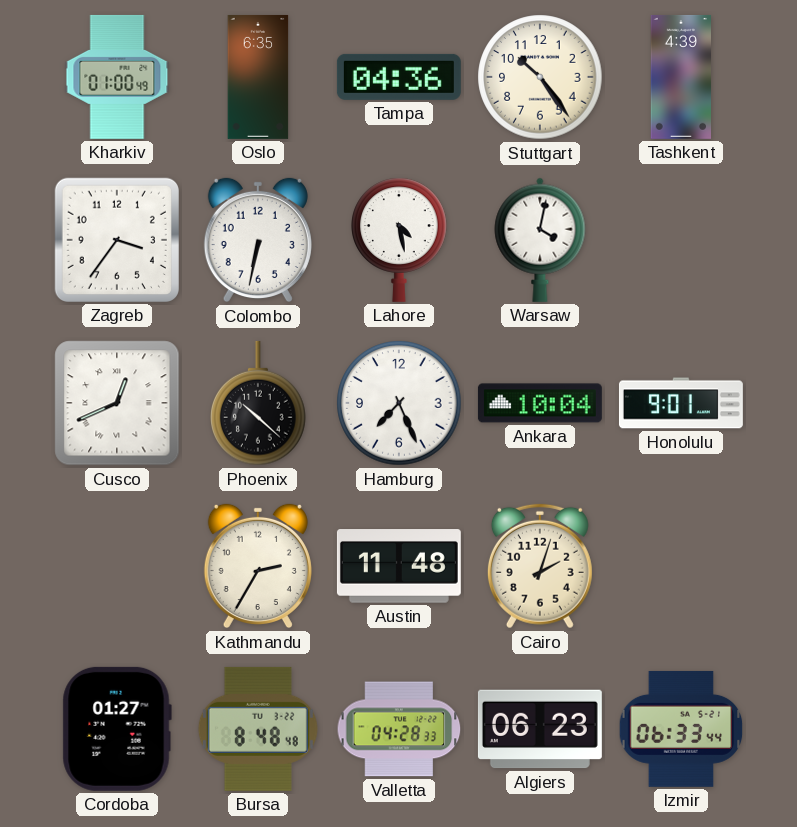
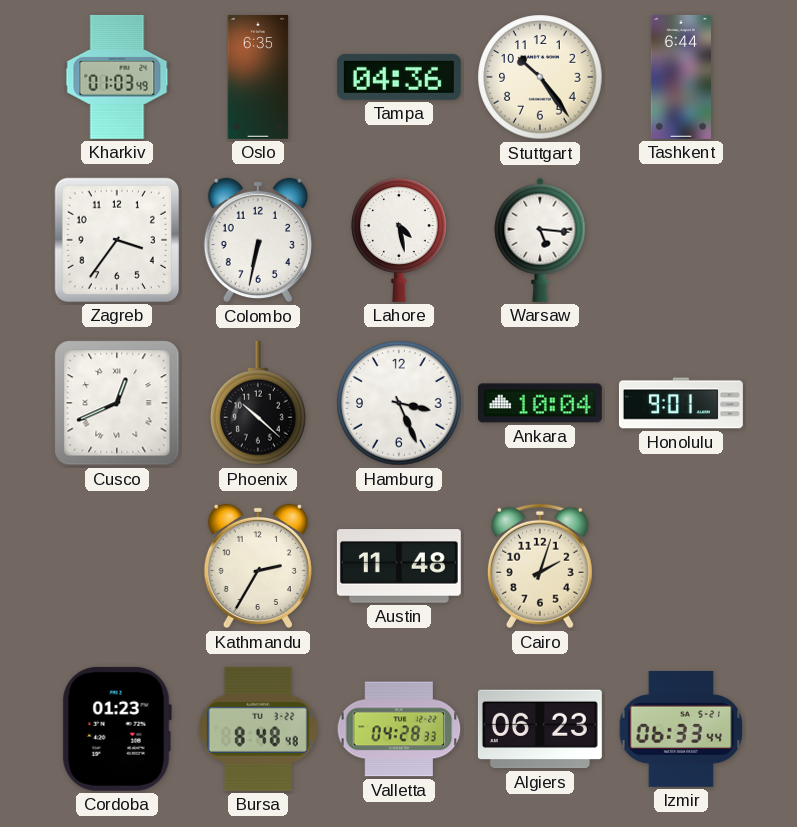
Kharkiv: 01:00 -> 01:03 (117, 77)
Tashkent: 4:39 -> 6:44 (681, 77)
Warsaw: 4:02 -> 5:16 (540, 240)
Hamburg: 7:26 -> 3:26 (399, 403)
Cordoba: 01:27 -> 01:23 (117, 729)
